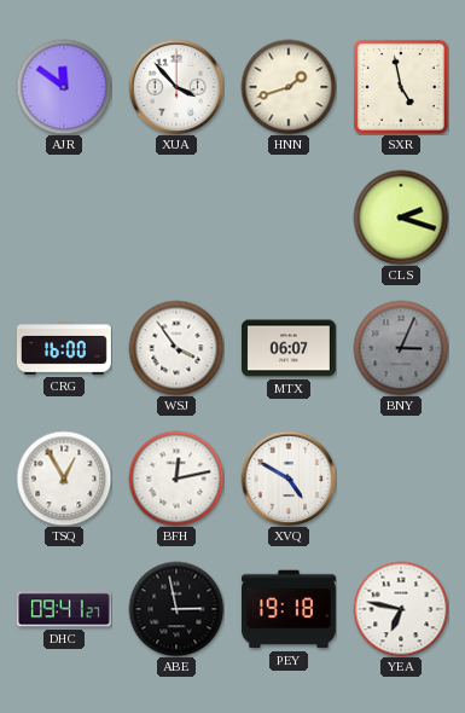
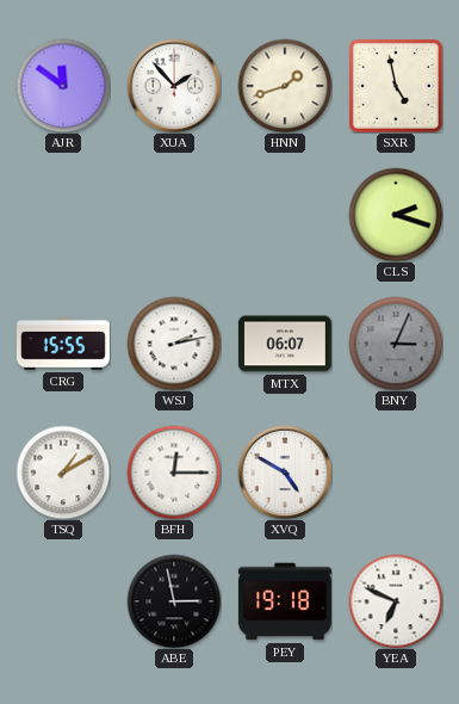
XUA: 3:53 -> 1:53 (174, 86)
CRG: 16:00 -> 15:55 (63, 344)
WSJ: 3:54 -> 2:13 (174, 344)
TSQ: 12:55 -> 1:10 (63, 473)
BFH: 12:13 -> 12:15 (174, 473)
DHC: 09:41 -> none (64, 609)
YEA: 6:47 -> 6:49 (396, 601)
